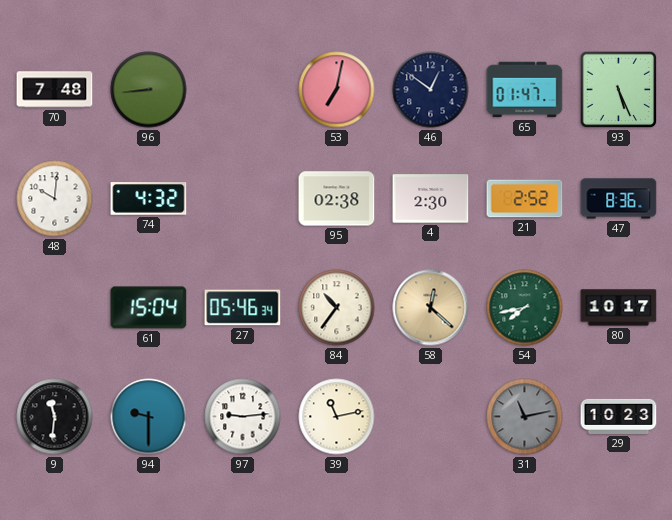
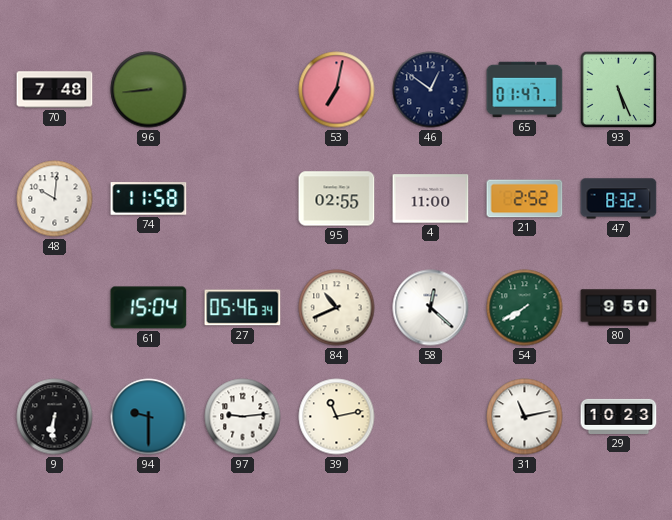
74: 4:32 -> 11:58 (149, 199)
95: 02:38 -> 02:55 (337, 199)
4: 2:30 -> 11:00 (431, 199)
47: 8:36 -> 8:32 (619, 199)
84: 10:36 -> 10:41 (337, 308)
58 dial: champagne -> white (431, 308)
54: 7:43 -> 7:40 (525, 308)
80: 10:17 -> 9:50 (619, 308)
9: 11:31 -> 6:31 (55, 417)
31 dial: grey -> white (525, 417)
